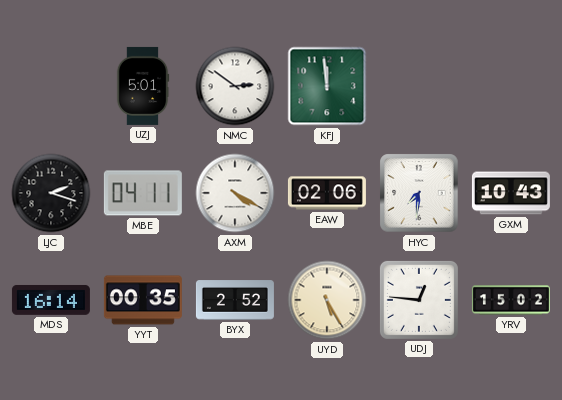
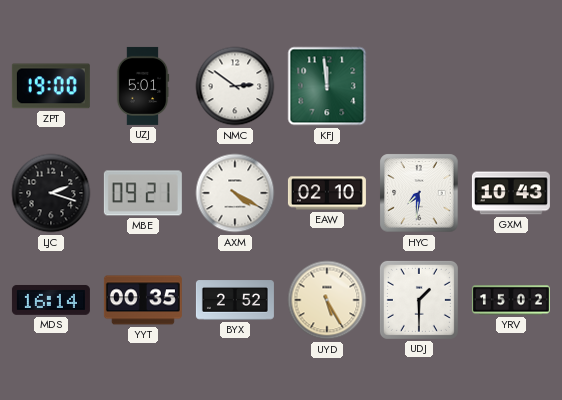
ZPT: none -> 19:00 (51, 86)
MBE: 04:11 -> 09:21 (143, 193)
EAW: 02:06 -> 02:10 (327, 193)
UDJ: 12:46 -> 1:30 (419, 300)
